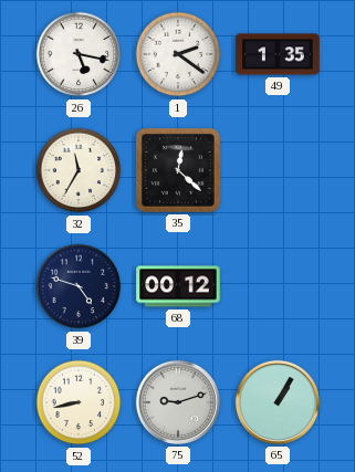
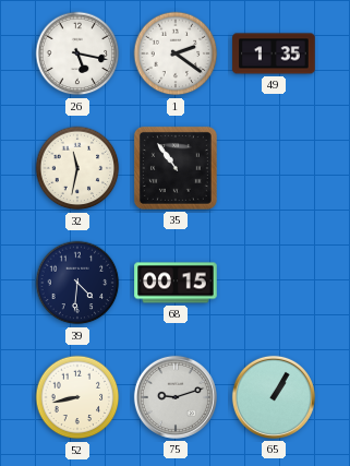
32: 11:35 -> 11:32 (77, 168)
35: 12:22 -> 10:54 (176, 168)
39: 4:48 -> 4:31 (77, 283)
68: 00:12 -> 00:15 (176, 283)
